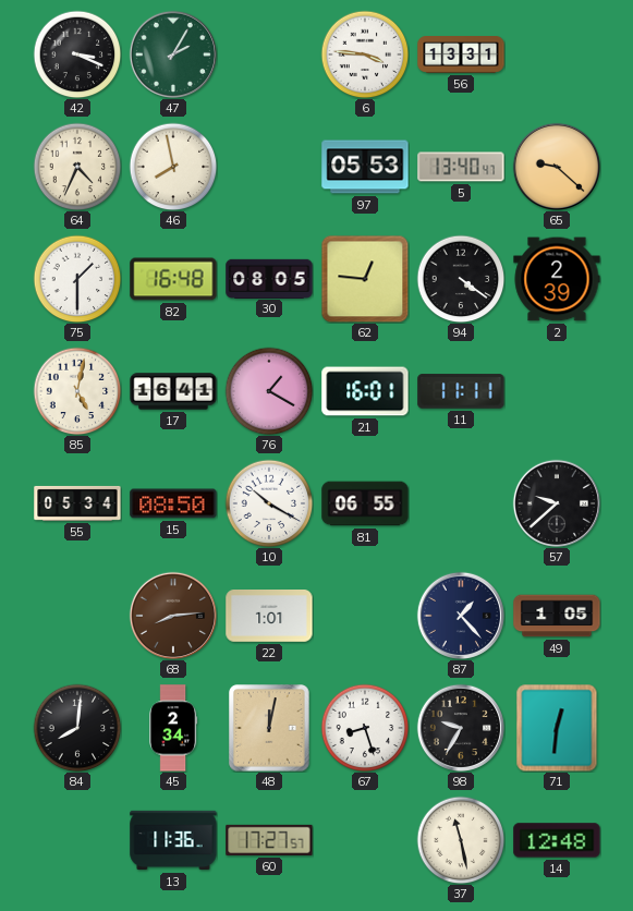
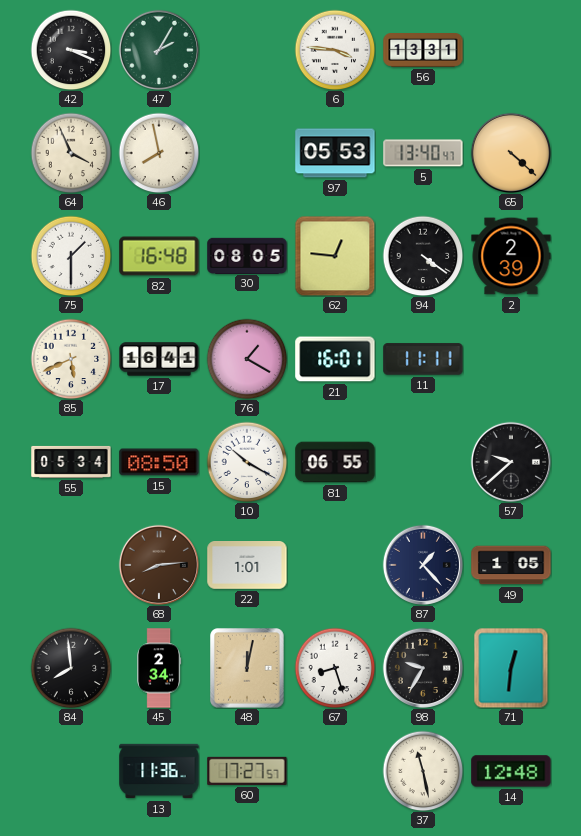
64: 4:34 -> 3:56 (71, 153)
65: 9:22 -> 4:22 (511, 153)
85: 5:02 -> 5:41 (71, 359)
84: 8:01 -> 7:59 (71, 668)
